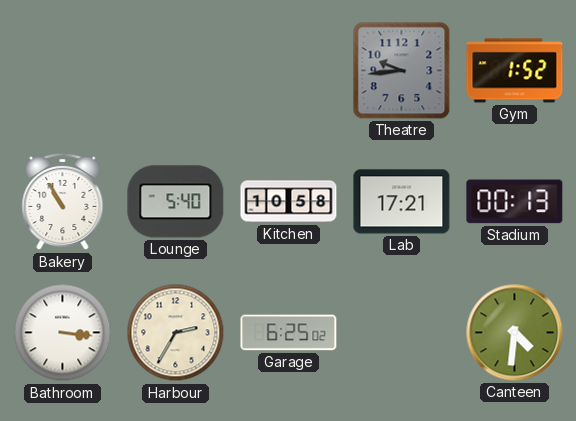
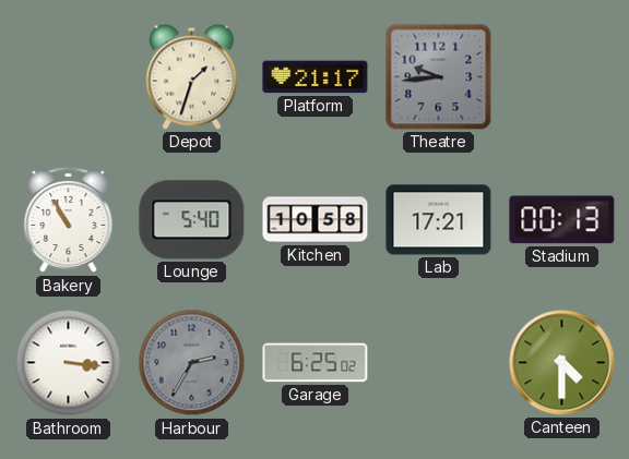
Depot: none -> 1:33 (192, 76)
Platform: none -> 21:17 (316, 77)
Gym: 1:52 -> none (515, 71)
Harbour dial: cream -> grey (192, 363)
Canteen: 4:31 -> 4:30 (562, 363)
